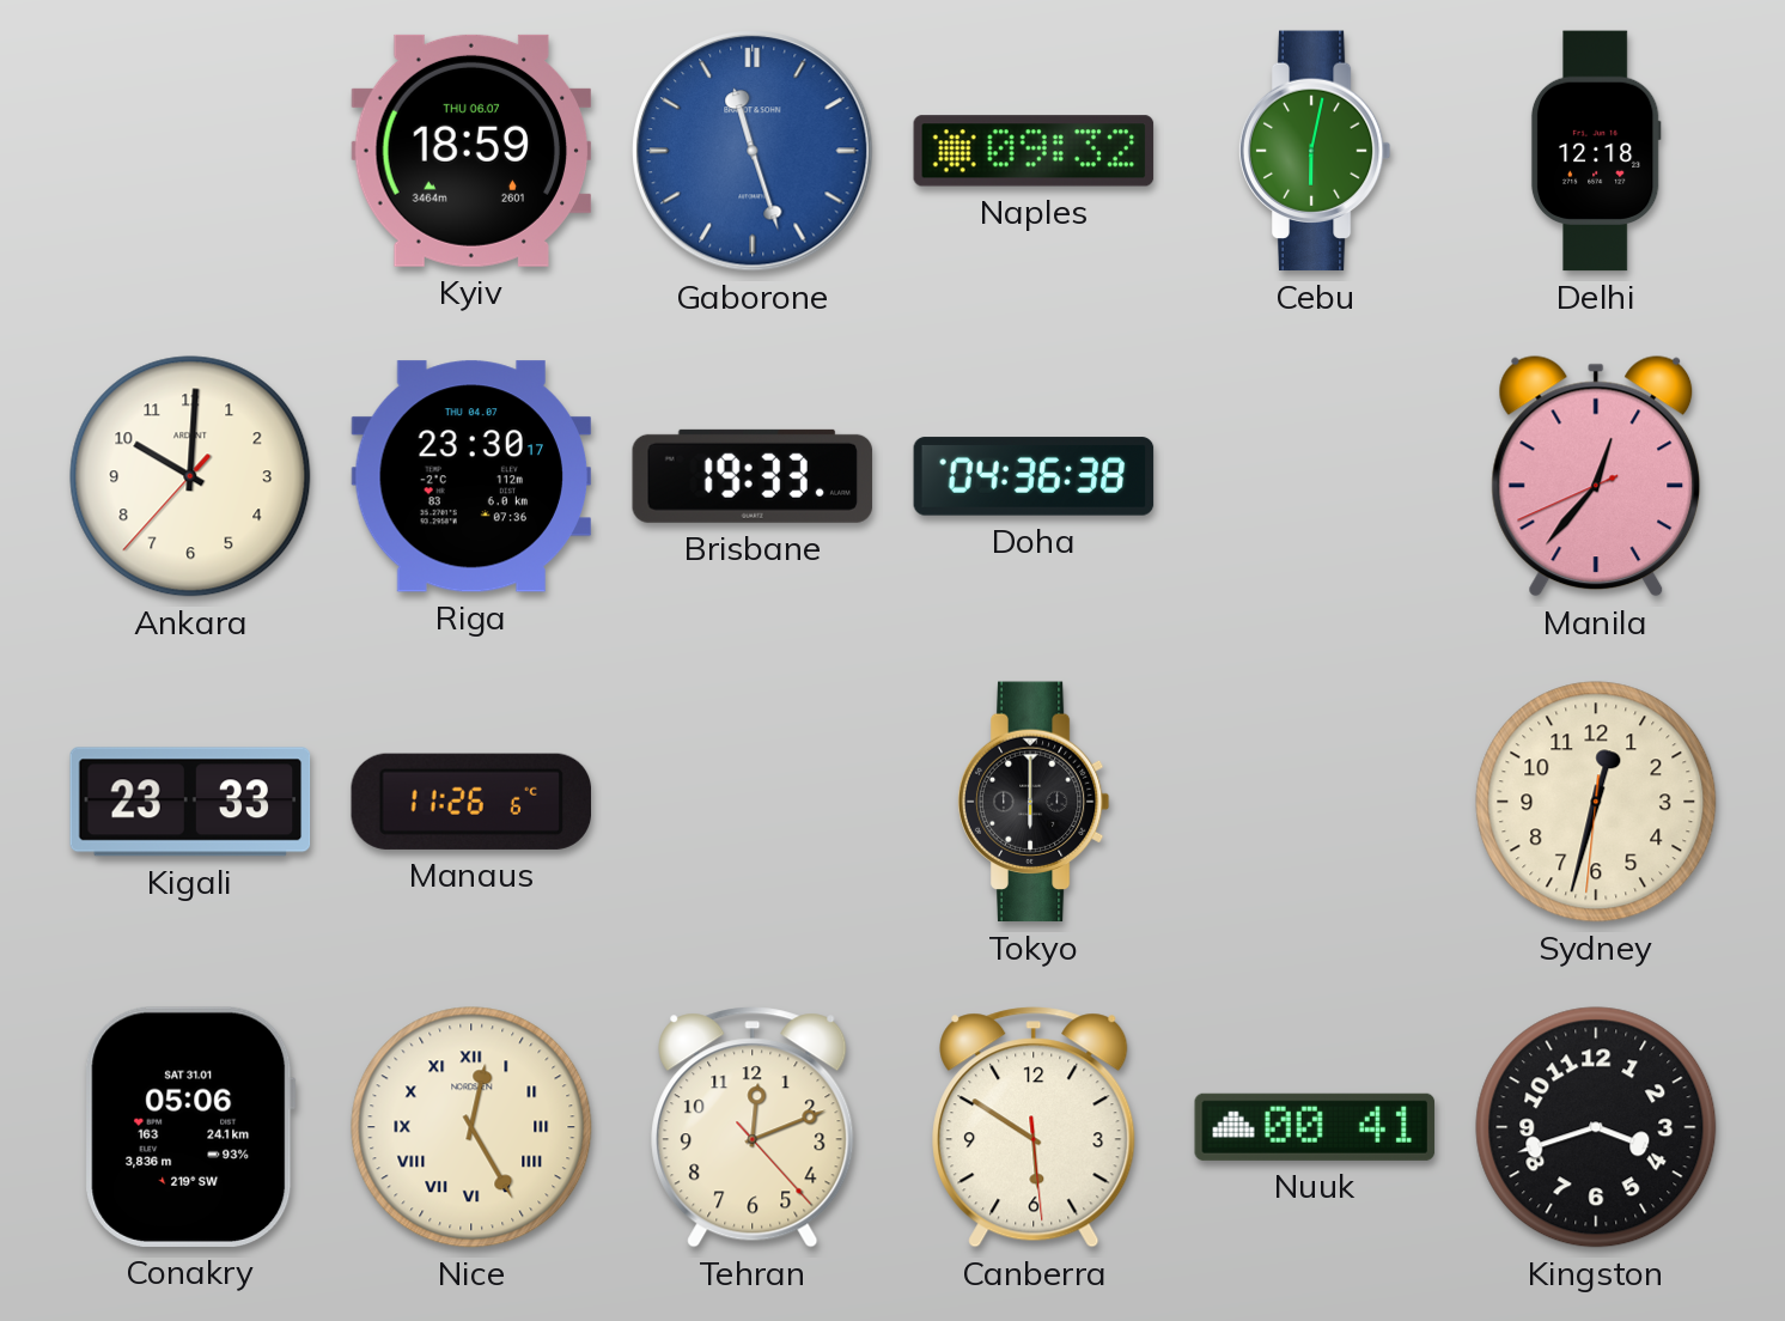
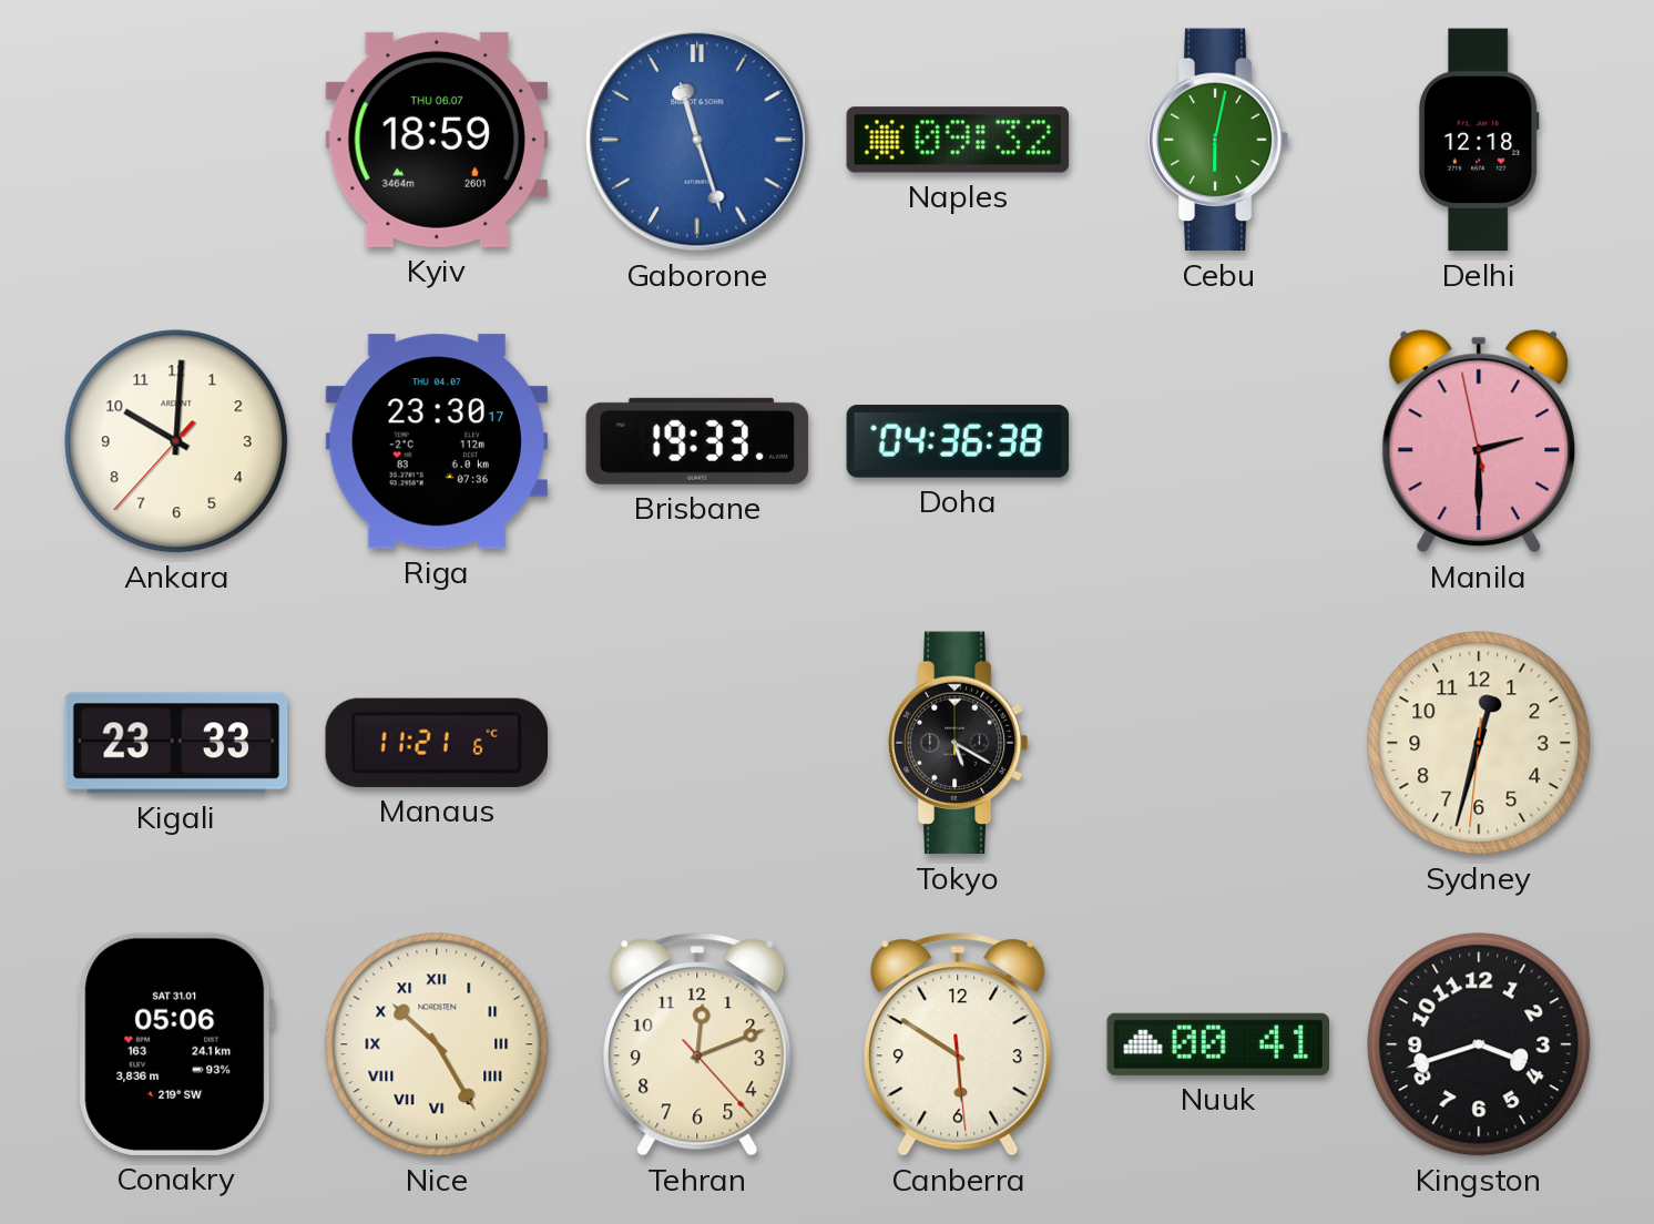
Manila: 12:36 -> 2:29 (1479, 441)
Manaus: 11:26 -> 11:21 (436, 743)
Tokyo: 6:00 -> 5:20 (958, 743)
Nice: 12:25 -> 10:25 (437, 1044)
